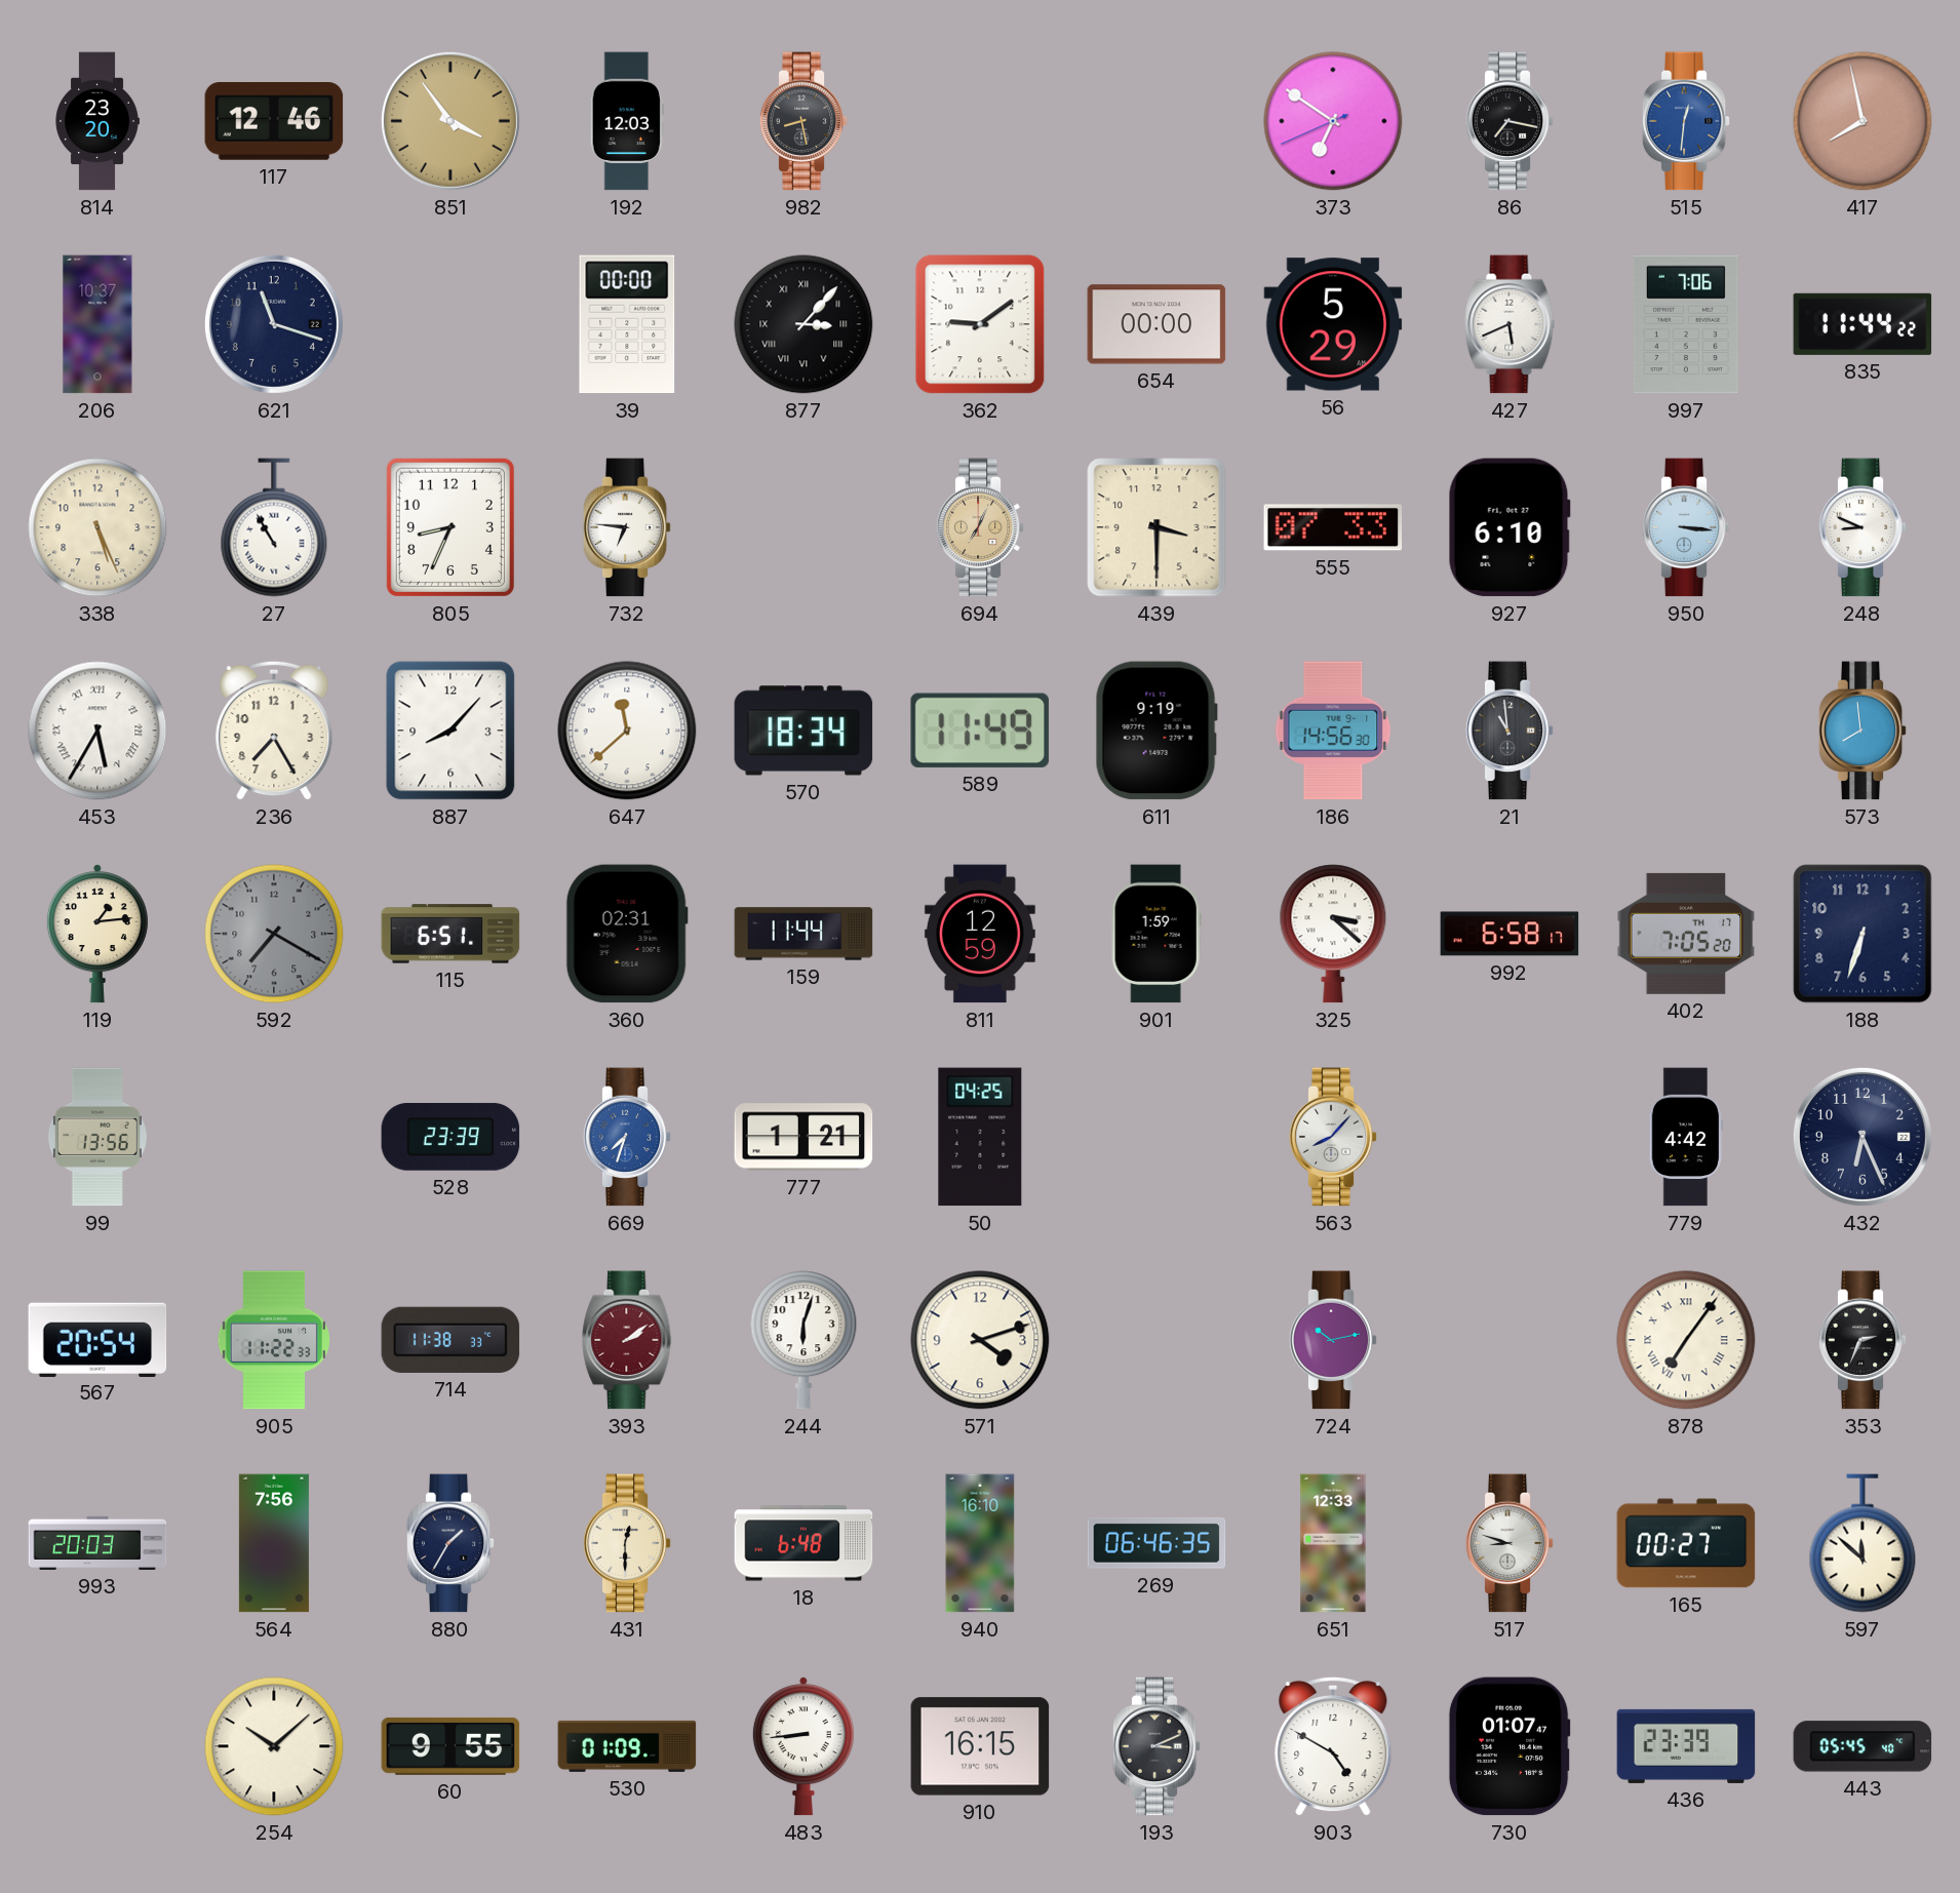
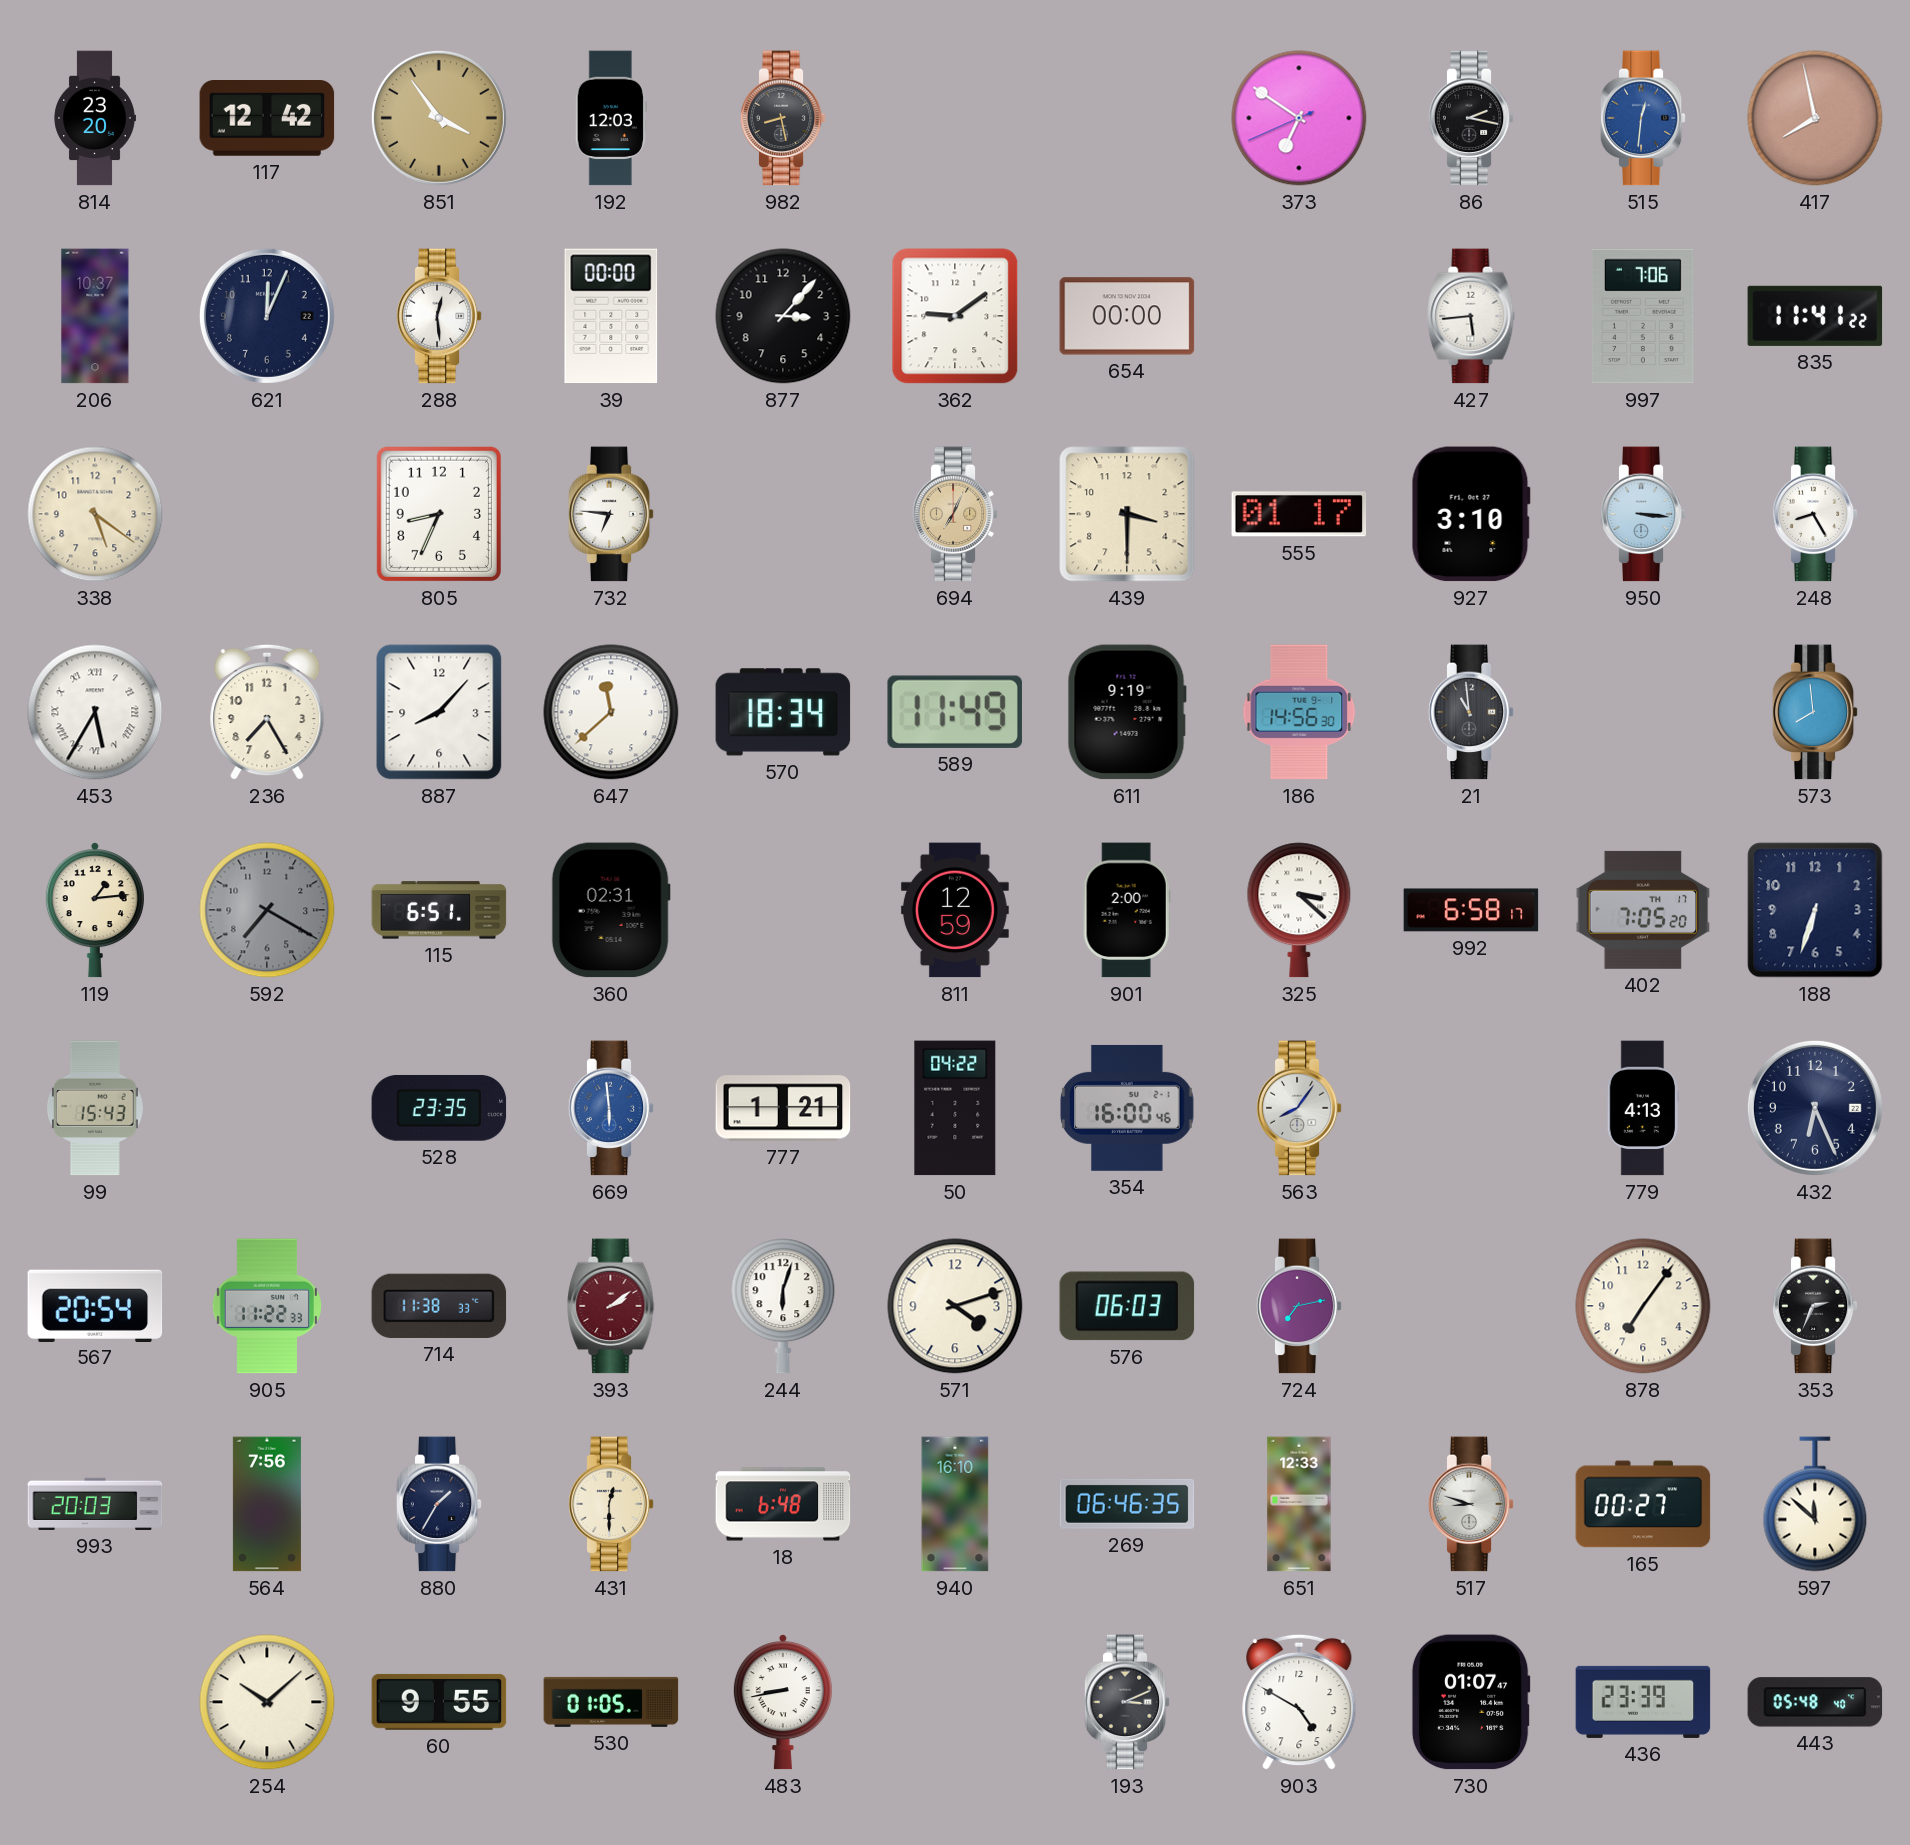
117: 12:46 -> 12:42 (267, 119)
86: 7:17 -> 2:17 (1471, 118)
621: 11:18 -> 12:04 (267, 316)
288: none -> 12:29 (439, 316)
877 numerals: Roman -> Arabic (783, 316)
56: 5:29 -> none (1333, 324)
427: 5:41 -> 5:44 (1471, 316)
835: 11:44 -> 11:41 (1815, 316)
338: 5:26 -> 5:21 (95, 514)
27: 10:55 -> none (274, 527)
555: 07:33 -> 01:17 (1299, 514)
927: 6:10 -> 3:10 (1471, 514)
248: 8:49 -> 8:25 (1815, 514)
159: 11:44 -> none (803, 934)
901: 1:59 -> 2:00 (1127, 910)
99: 13:56 -> 15:43 (95, 1108)
528: 23:39 -> 23:35 (439, 1108)
669: 7:33 -> 5:59 (611, 1108)
50: 04:25 -> 04:22 (955, 1108)
354: none -> 16:00 (1127, 1108)
563: 8:07 -> 8:06 (1299, 1108)
779: 4:42 -> 4:13 (1642, 1108)
576: none -> 06:03 (1127, 1306)
724: 10:13 -> 7:13 (1299, 1306)
878 numerals: Roman -> Arabic (1643, 1306)
530: 01:09 -> 01:05 (611, 1702)
483: 8:44 -> 8:43 (783, 1702)
910: 16:15 -> none (980, 1746)
443: 05:45 -> 05:48 (1815, 1702)
